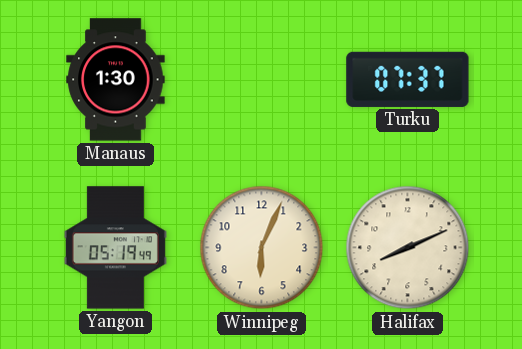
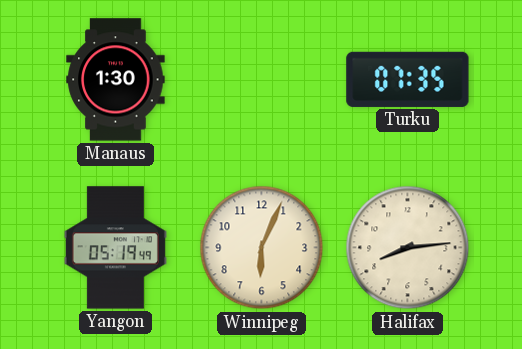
Turku: 07:37 -> 07:35 (408, 79)
Halifax: 8:11 -> 8:14 (408, 248)
